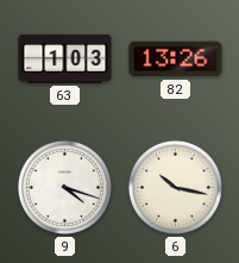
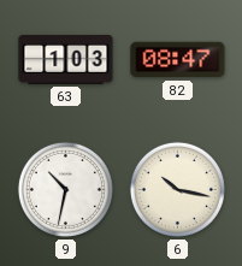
82: 13:26 -> 08:47 (178, 60)
9: 4:18 -> 10:32 (65, 189)
